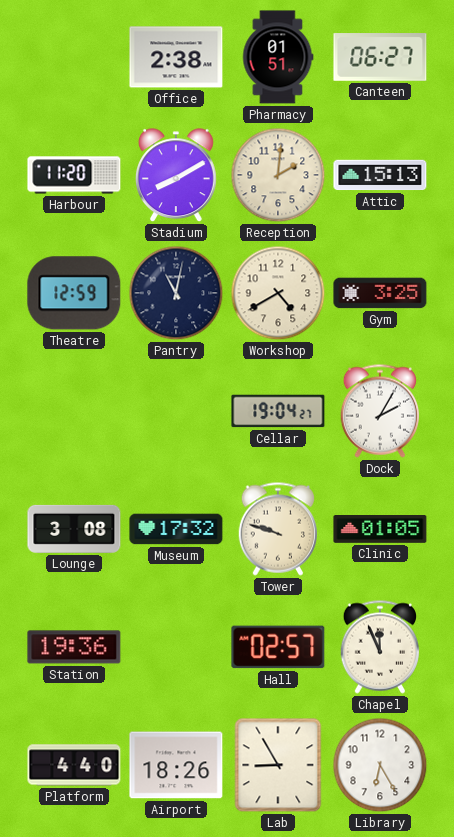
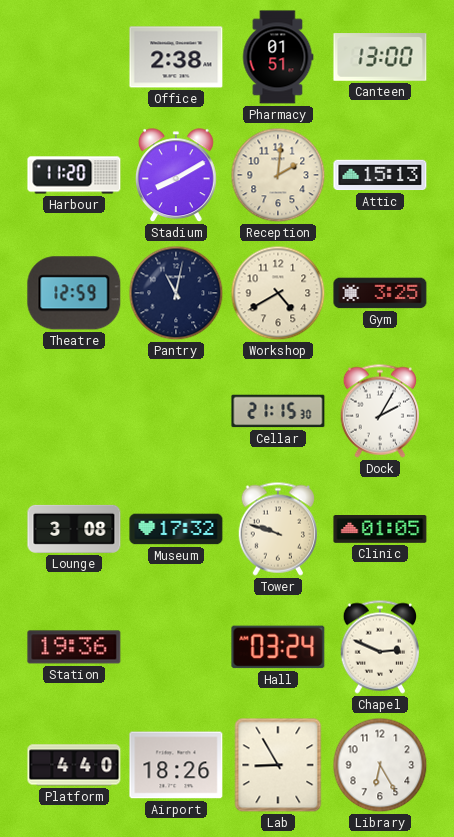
Canteen: 06:27 -> 13:00 (380, 57)
Cellar: 19:04 -> 21:15 (278, 411)
Hall: 02:57 -> 03:24 (278, 647)
Chapel: 11:56 -> 2:49 (379, 647)
